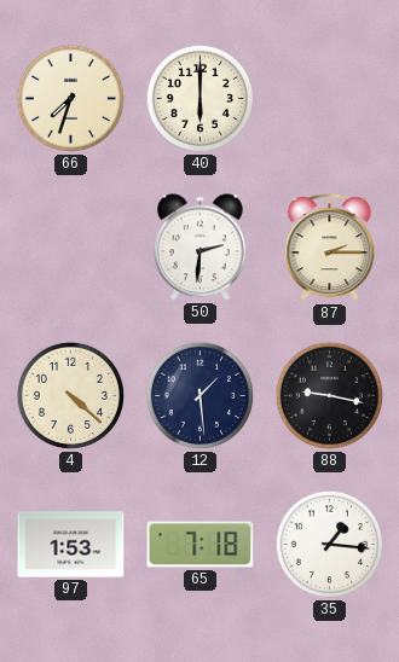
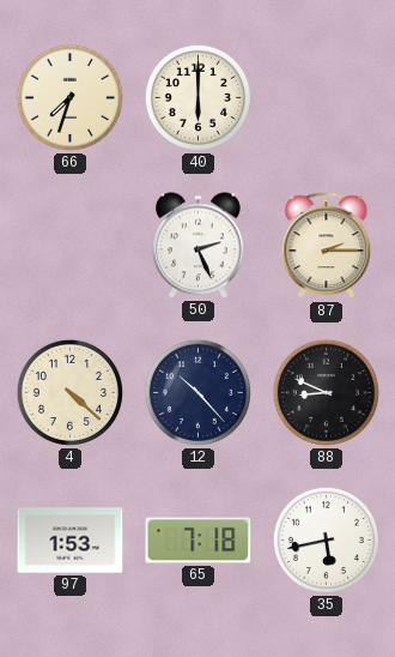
50: 2:31 -> 2:26 (197, 246)
12: 1:29 -> 10:23 (197, 392)
88: 9:17 -> 8:49 (326, 392)
35: 1:16 -> 5:43 (326, 540)
